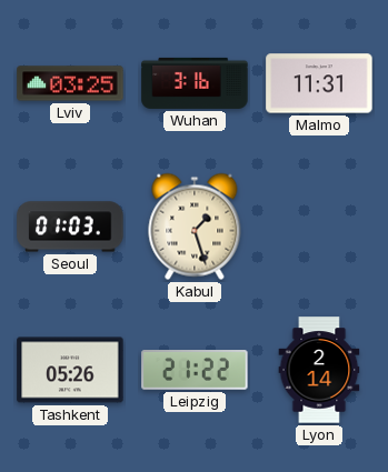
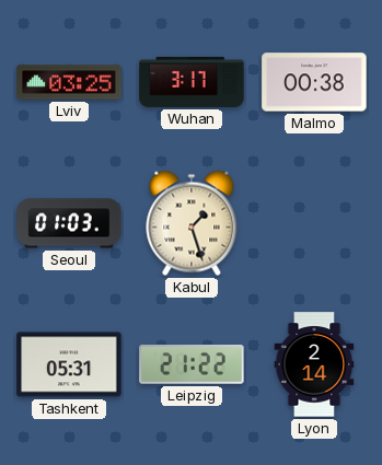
Wuhan: 3:16 -> 3:17 (192, 82)
Malmo: 11:31 -> 00:38 (314, 82)
Tashkent: 05:26 -> 05:31 (69, 364)
